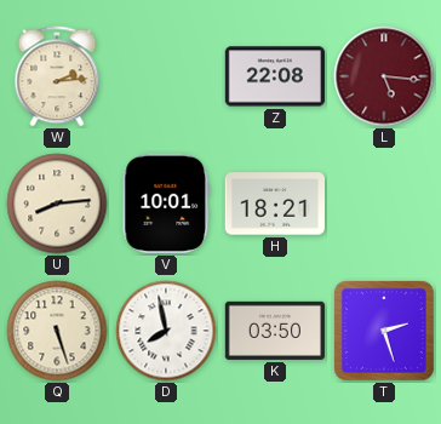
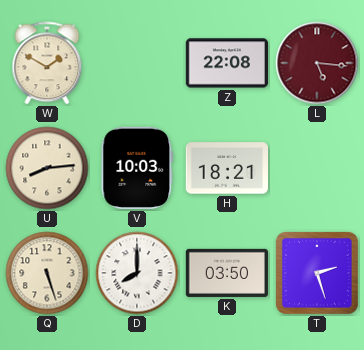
W: 2:14 -> 1:50 (47, 63)
V: 10:01 -> 10:03 (137, 168)
D: 7:58 -> 8:00 (137, 273)
